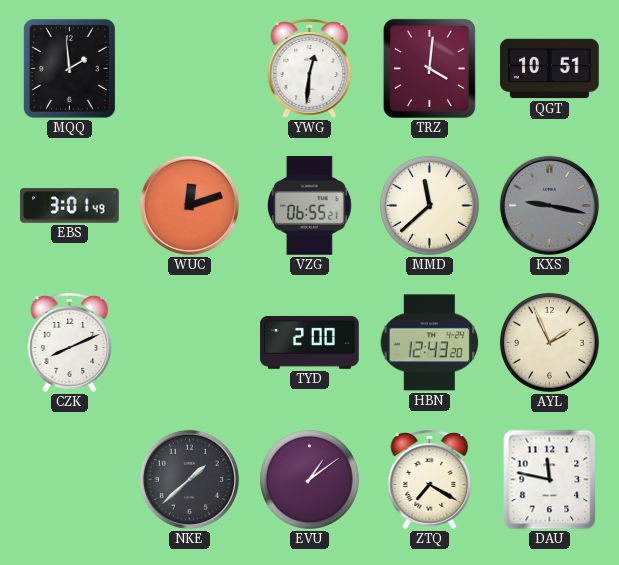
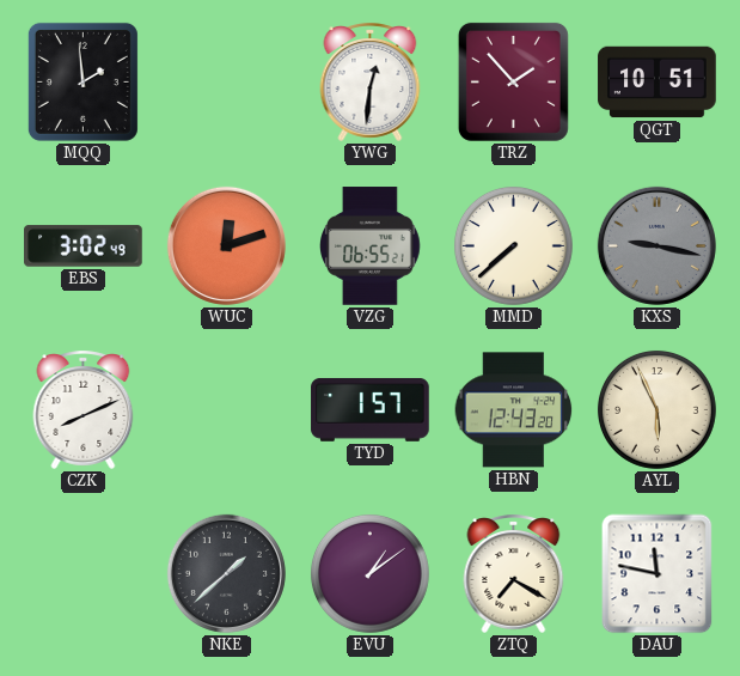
TRZ: 4:01 -> 1:53 (513, 81)
EBS: 3:01 -> 3:02 (84, 246)
MMD: 11:38 -> 7:38 (513, 245)
TYD: 2:00 -> 1:57 (371, 409)
AYL: 1:56 -> 5:56 (656, 409)
